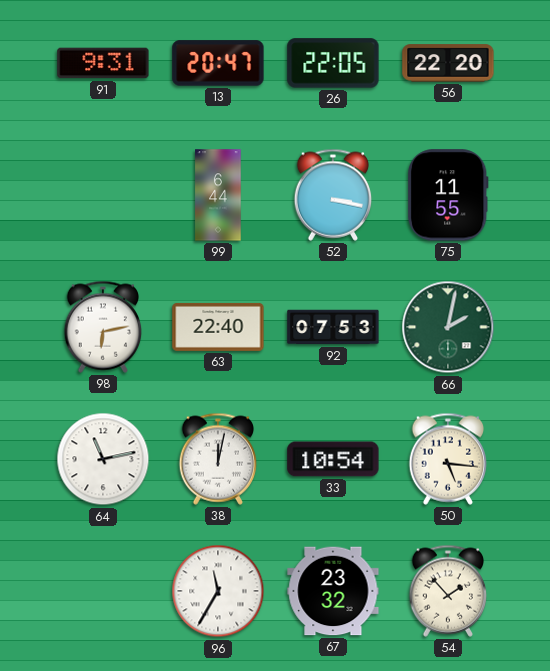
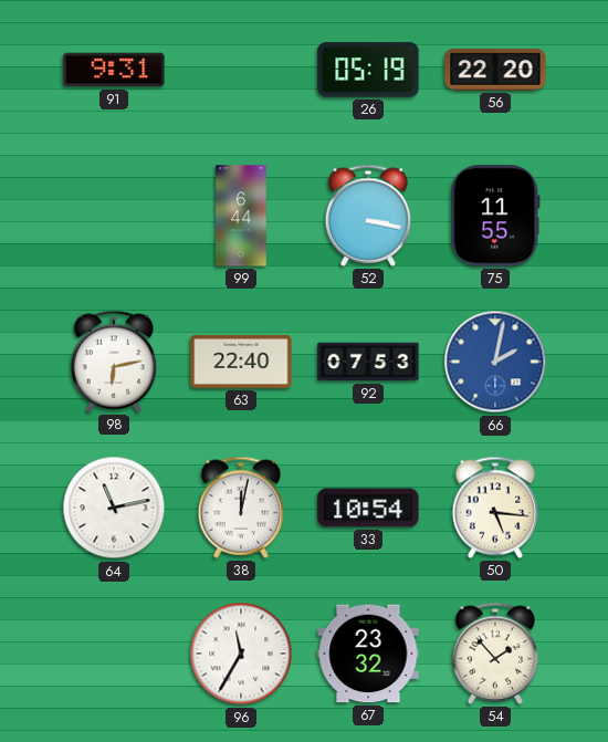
13: 20:47 -> none (218, 63)
26: 22:05 -> 05:19 (368, 70)
66 dial: green -> blue (495, 362)
